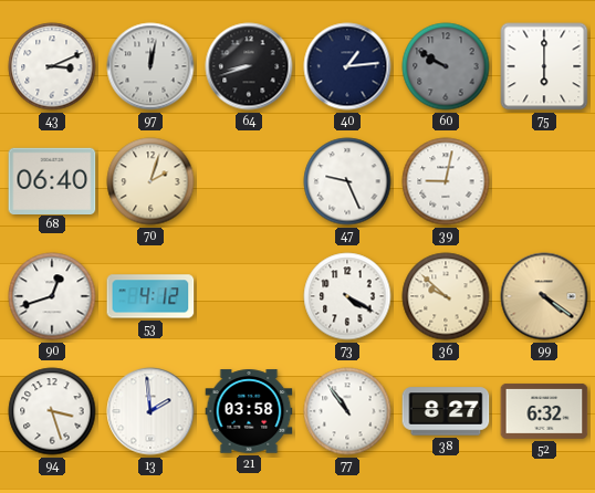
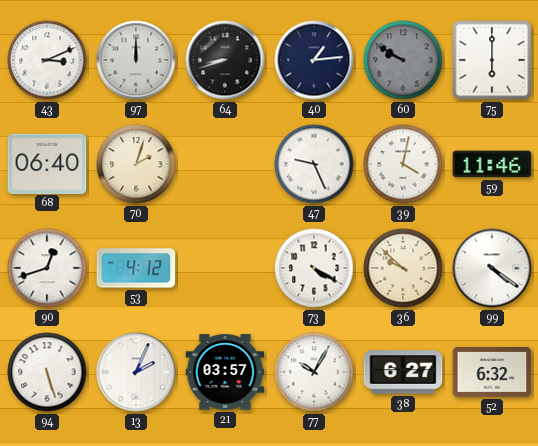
97: 12:02 -> 12:00 (136, 60)
39: 9:02 -> 4:02 (403, 164)
59: none -> 11:46 (492, 164)
99 dial: champagne -> white (492, 268)
94: 3:27 -> 5:27 (47, 372)
13: 1:59 -> 2:04 (136, 372)
21: 03:58 -> 03:57 (225, 372)
77: 10:54 -> 10:05 (314, 372)
38: 8:27 -> 6:27 (403, 372)
